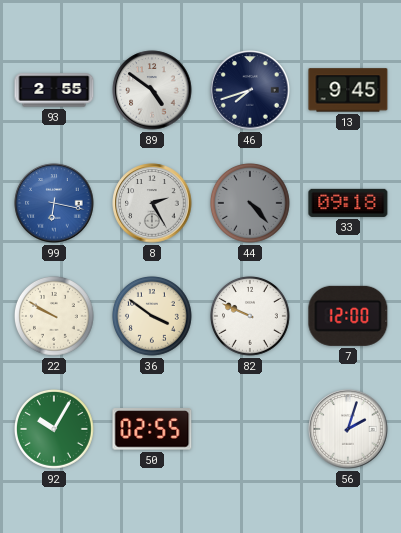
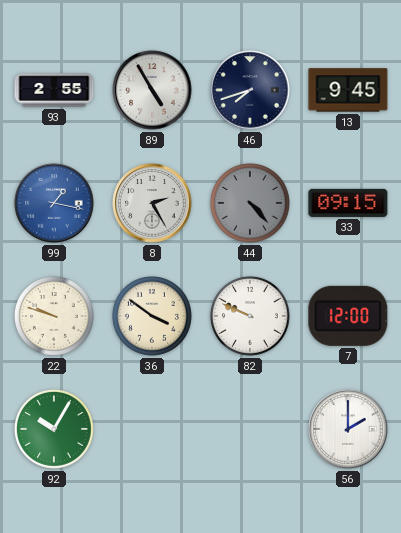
89: 4:51 -> 4:55 (152, 90)
99: 6:17 -> 1:17 (54, 203)
33: 09:18 -> 09:15 (348, 203)
22: 9:50 -> 9:48 (55, 317)
50: 02:55 -> none (152, 429)
56: 2:03 -> 2:00 (348, 429)
